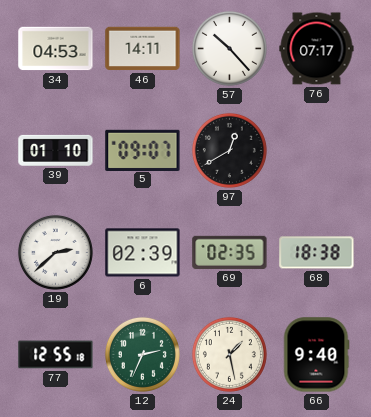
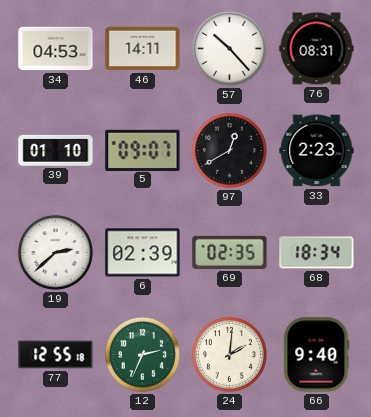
76: 07:17 -> 08:31 (317, 49)
33: none -> 2:23 (317, 151)
68: 18:38 -> 18:34 (317, 253)
24: 1:28 -> 2:01 (229, 354)
